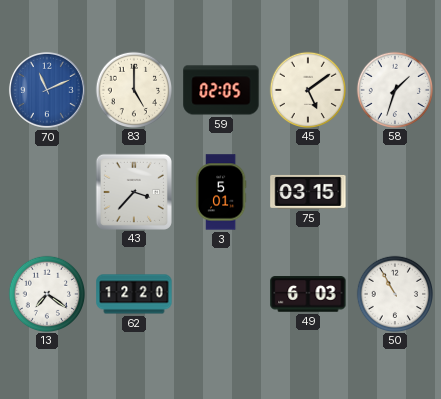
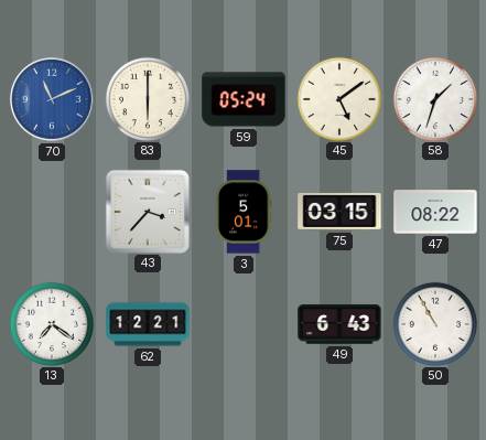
83: 5:00 -> 6:00 (147, 98)
59: 02:05 -> 05:24 (244, 99)
47: none -> 08:22 (435, 212)
62: 12:20 -> 12:21 (148, 324)
49: 6:03 -> 6:43 (339, 324)
